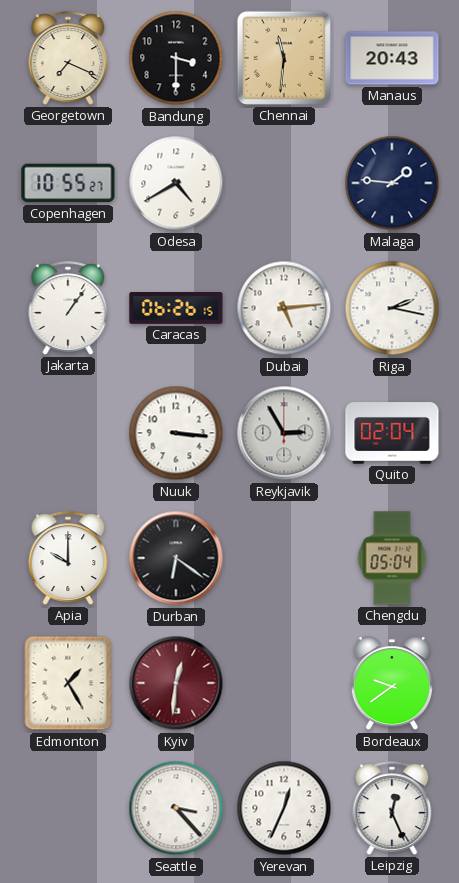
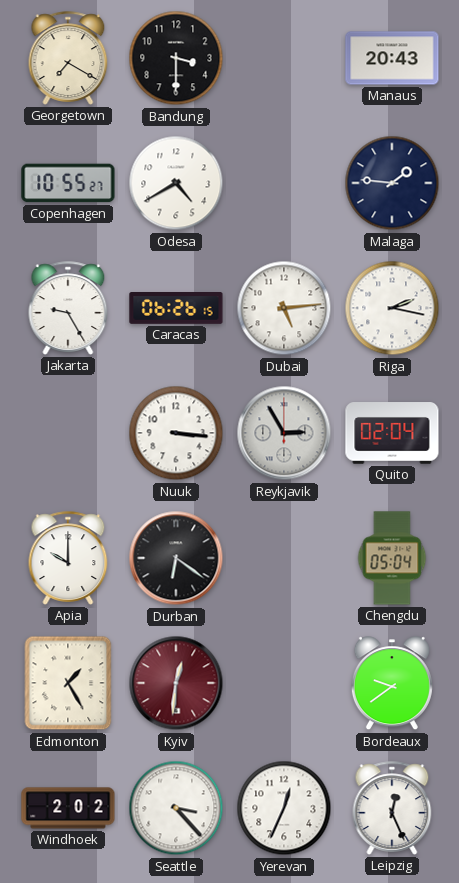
Georgetown: 7:19 -> 7:20 (68, 58)
Chennai: 11:31 -> none (284, 58)
Jakarta: 1:06 -> 9:25 (68, 308)
Windhoek: none -> 2:02 (68, 808)
